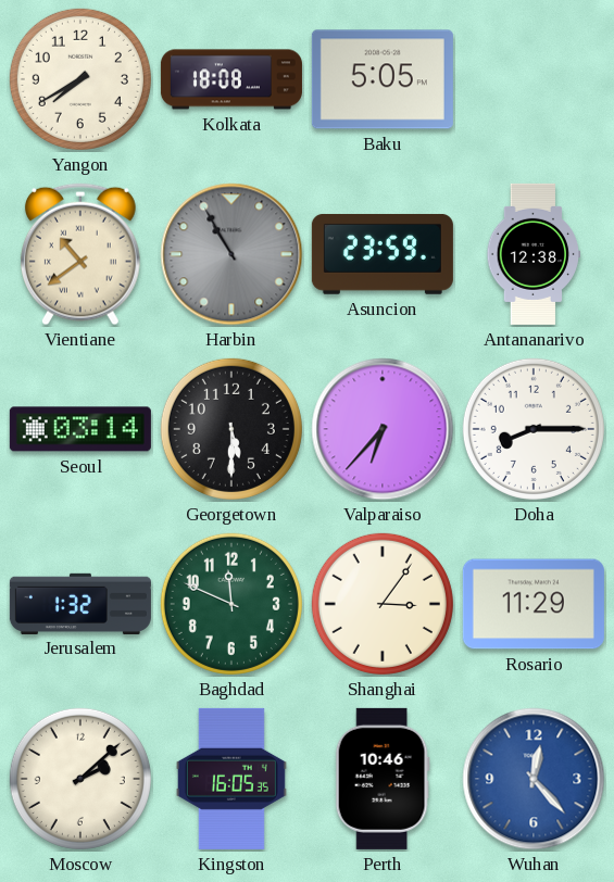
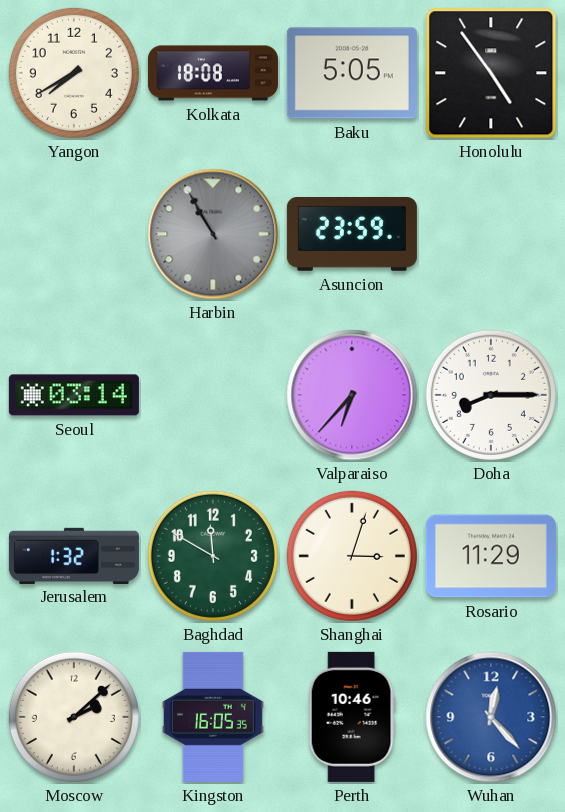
Honolulu: none -> 4:54 (491, 73)
Vientiane: 10:39 -> none (80, 254)
Antananarivo: 12:38 -> none (534, 254)
Georgetown: 5:30 -> none (231, 429)
Baghdad: 11:49 -> 11:50 (213, 556)
Shanghai: 3:06 -> 3:03 (352, 556)
